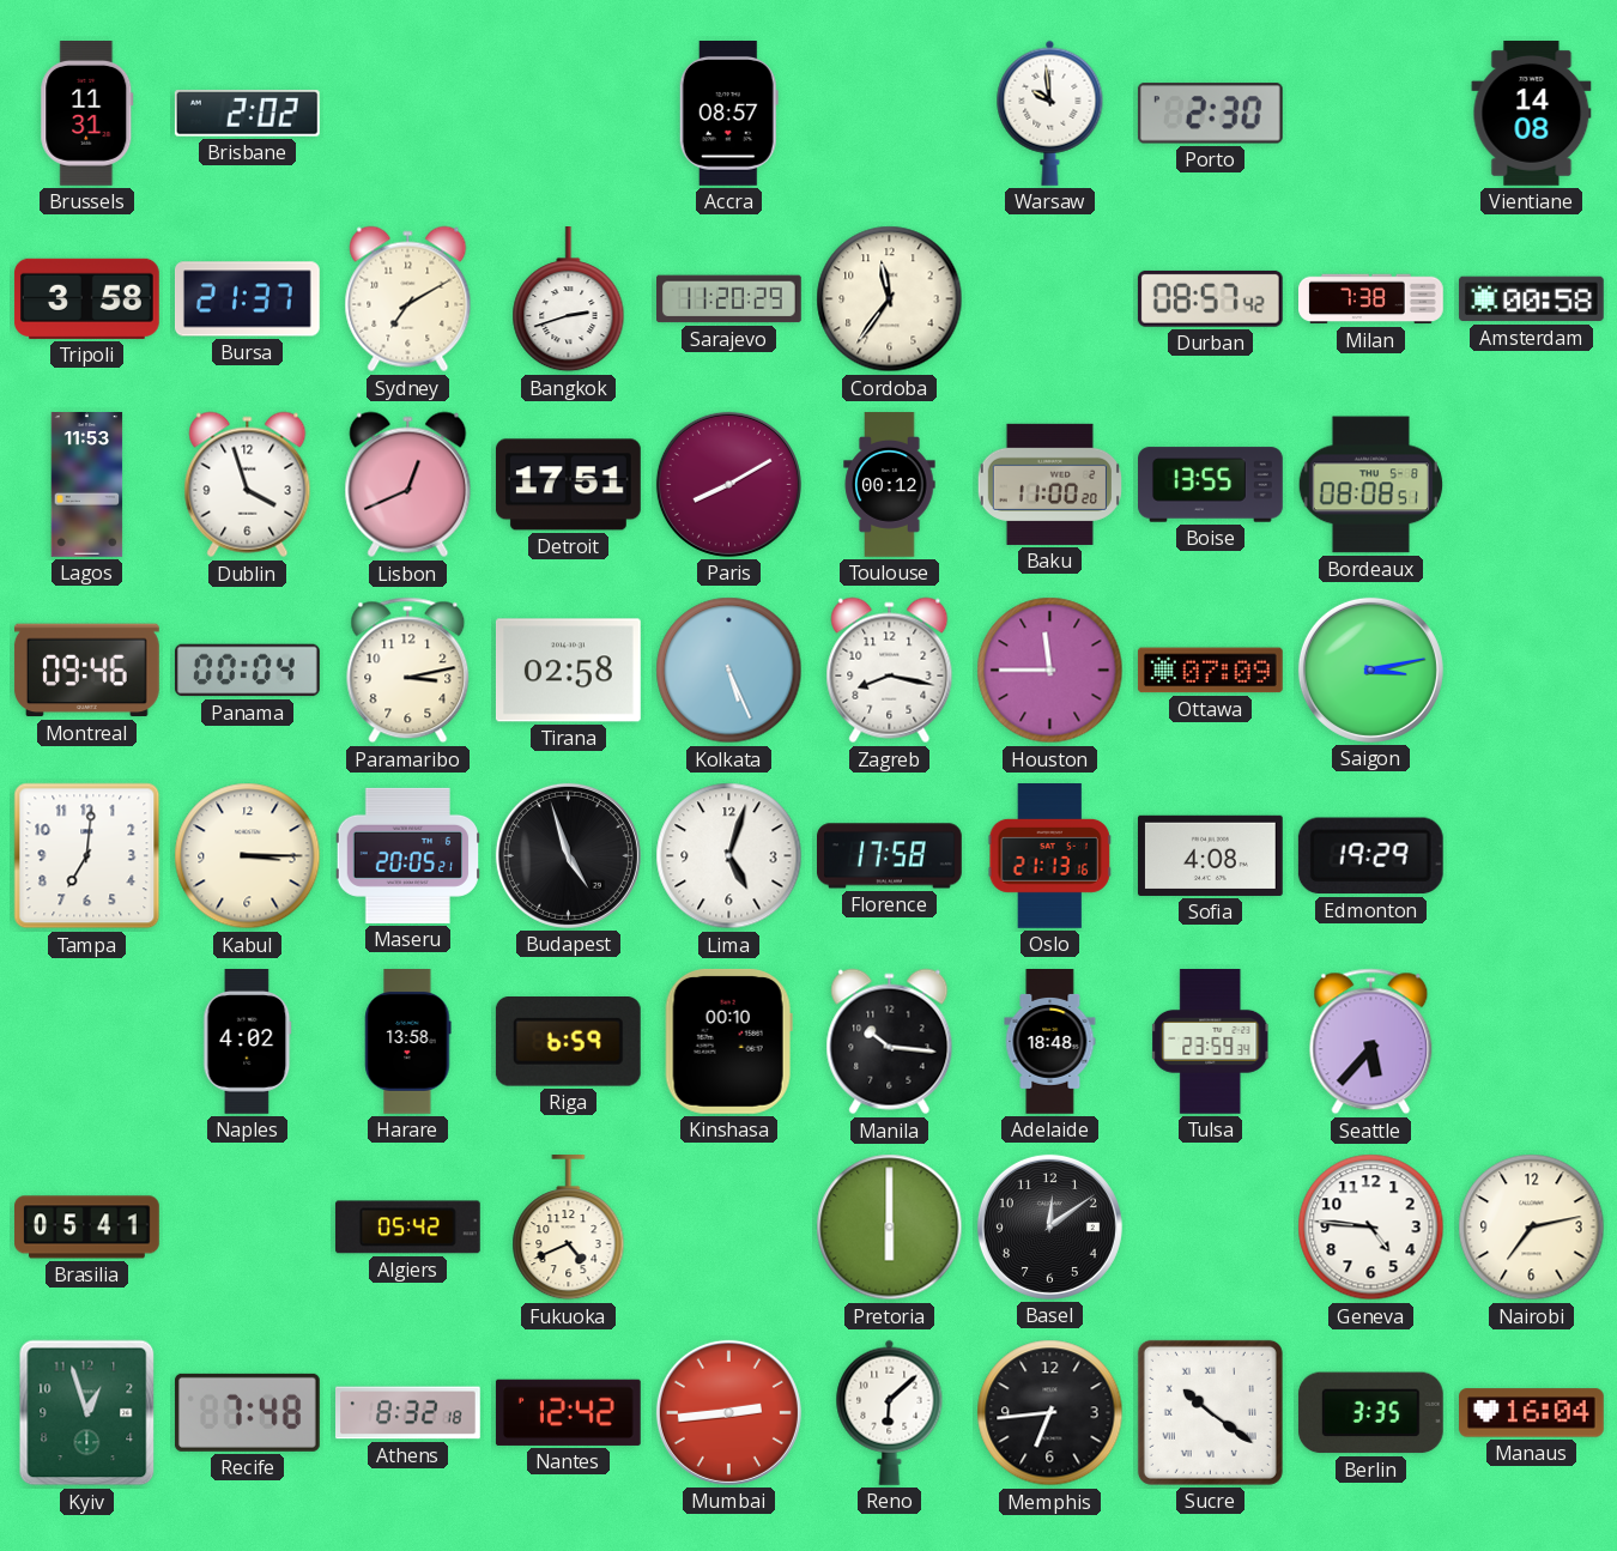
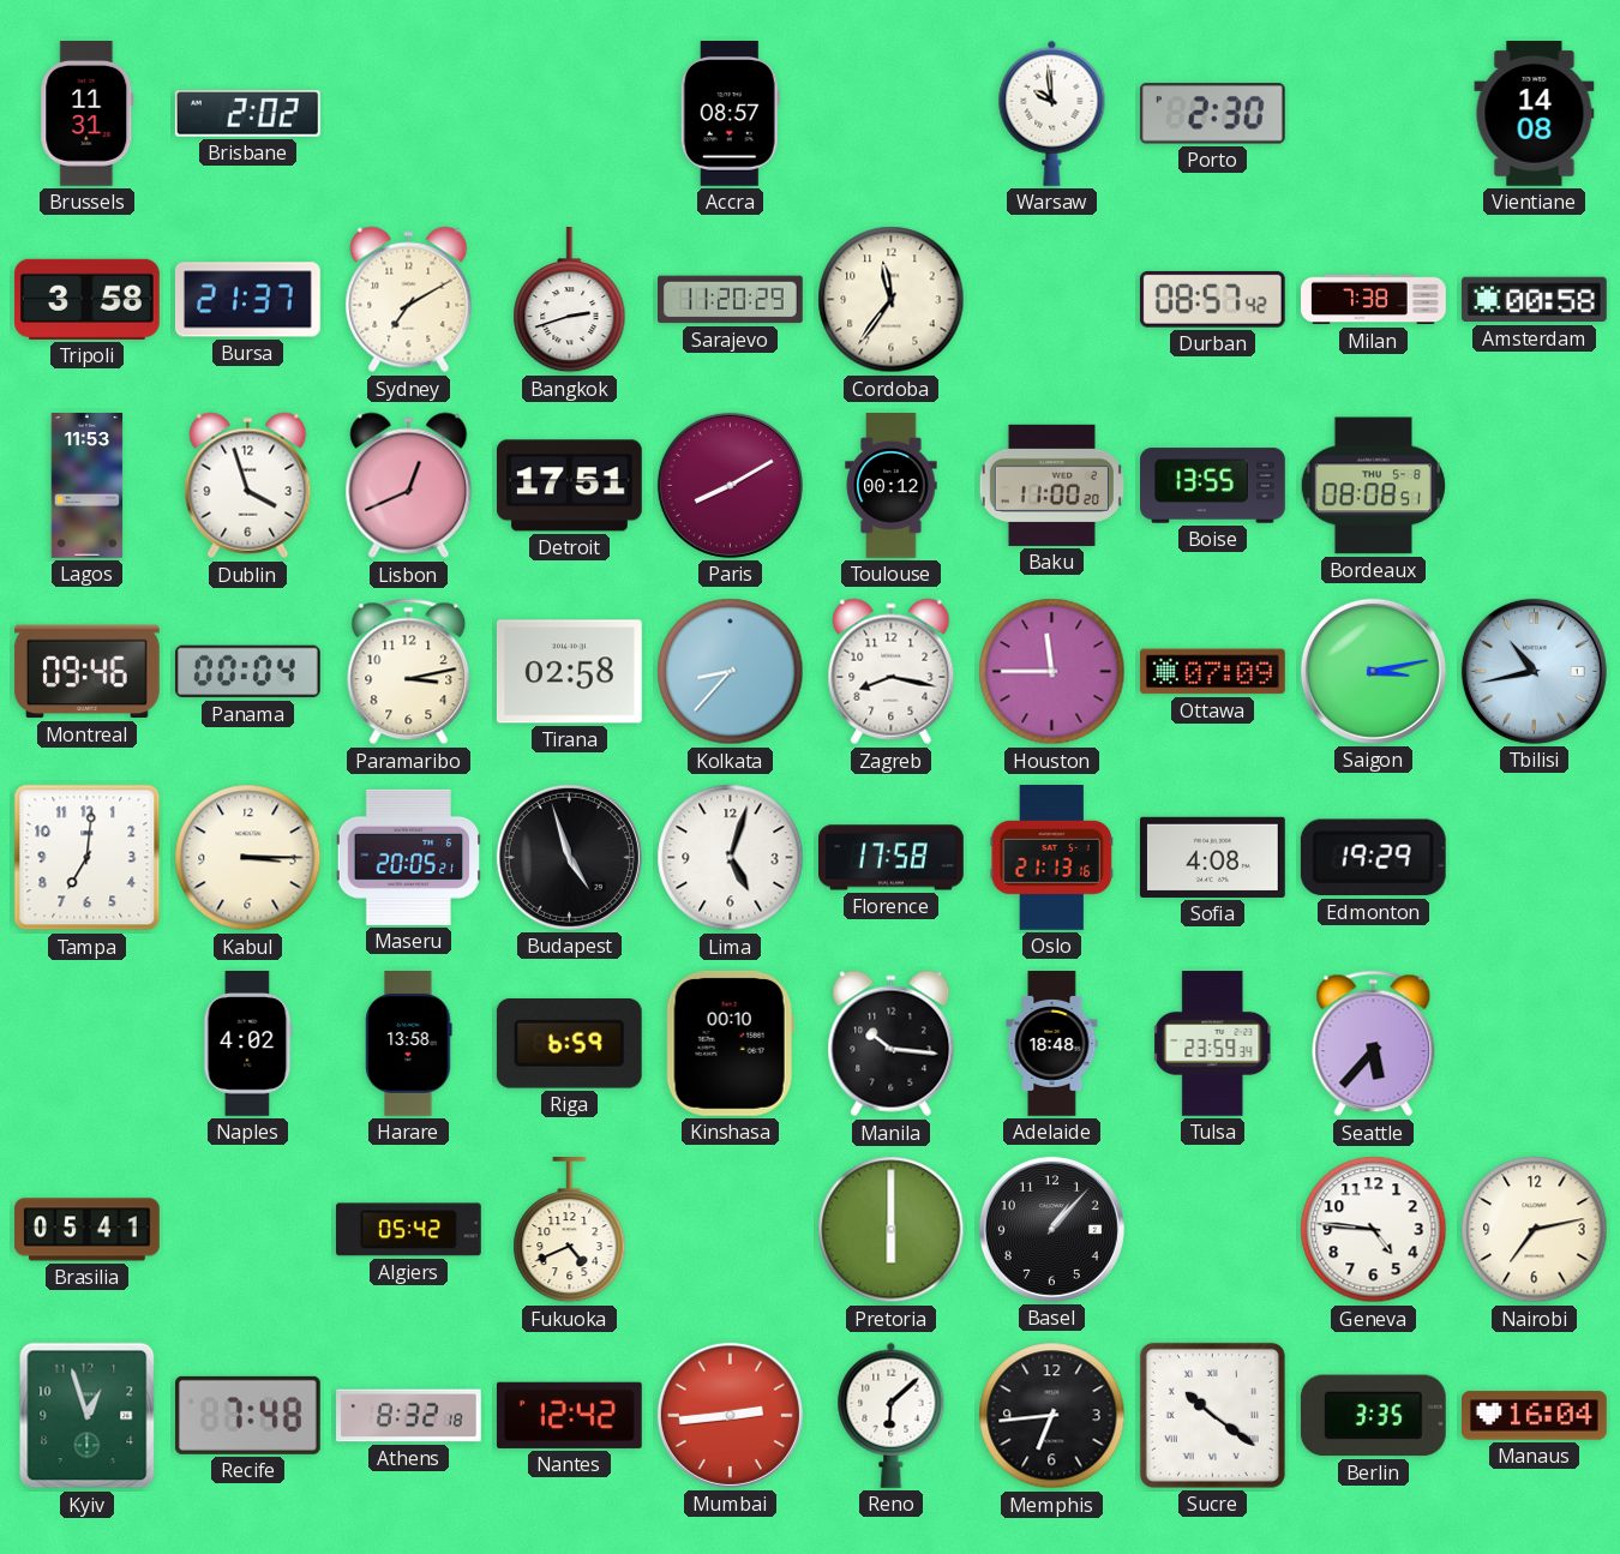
Kolkata: 5:26 -> 8:37 (731, 672)
Tbilisi: none -> 10:43 (1534, 671)
Basel: 12:09 -> 1:07 (1051, 1229)
